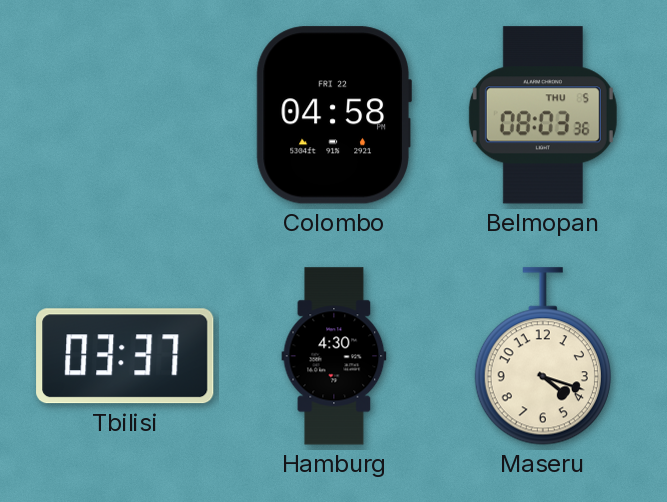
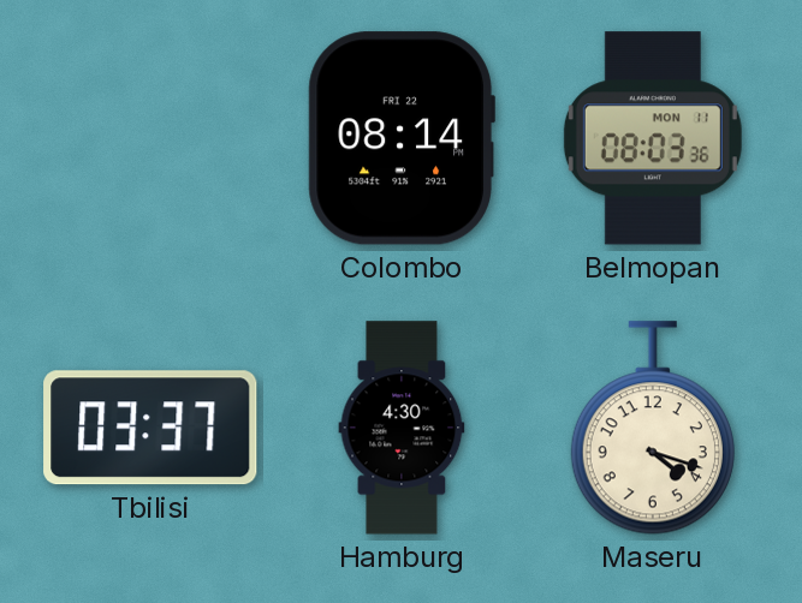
Colombo: 04:58 -> 08:14 (402, 138)
Belmopan date: THU 5 -> MON 11 (653, 138)
